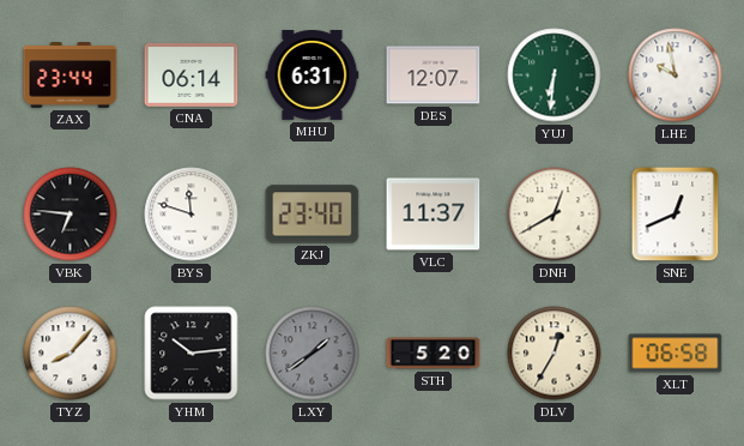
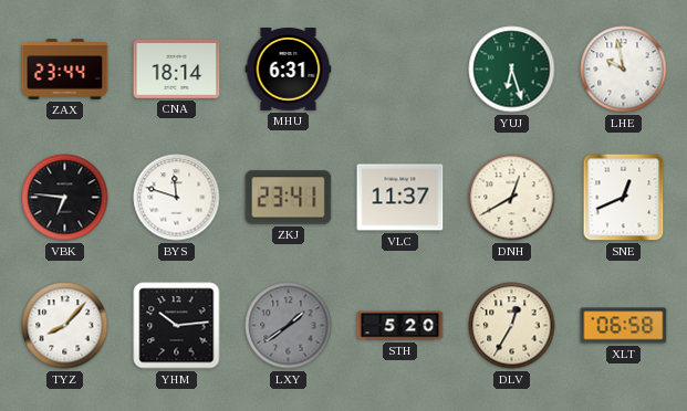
CNA: 06:14 -> 18:14 (177, 70)
DES: 12:07 -> none (434, 76)
YUJ: 6:31 -> 6:27 (512, 70)
ZKJ: 23:40 -> 23:41 (289, 198)
